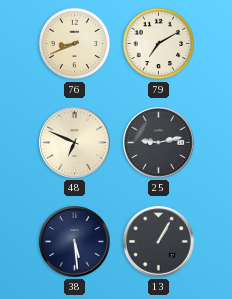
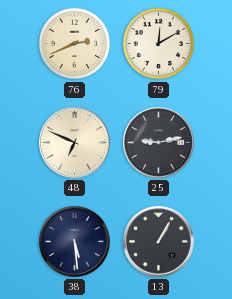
76: 8:41 -> 2:41 (75, 44)
79: 7:10 -> 12:10 (159, 44)
